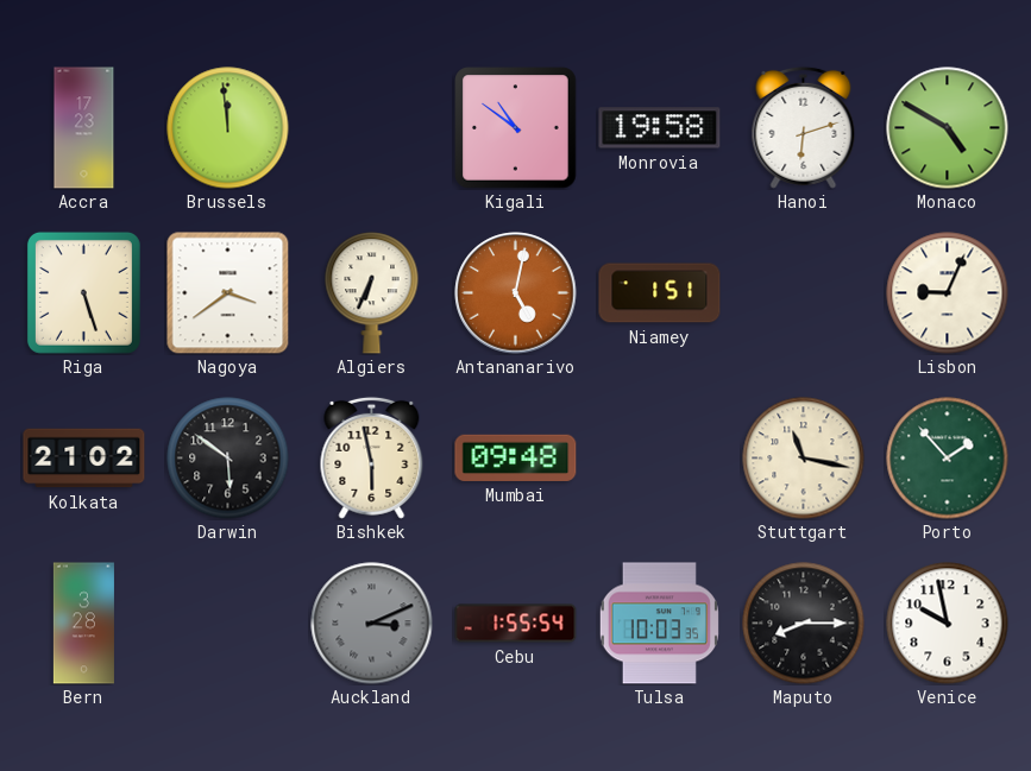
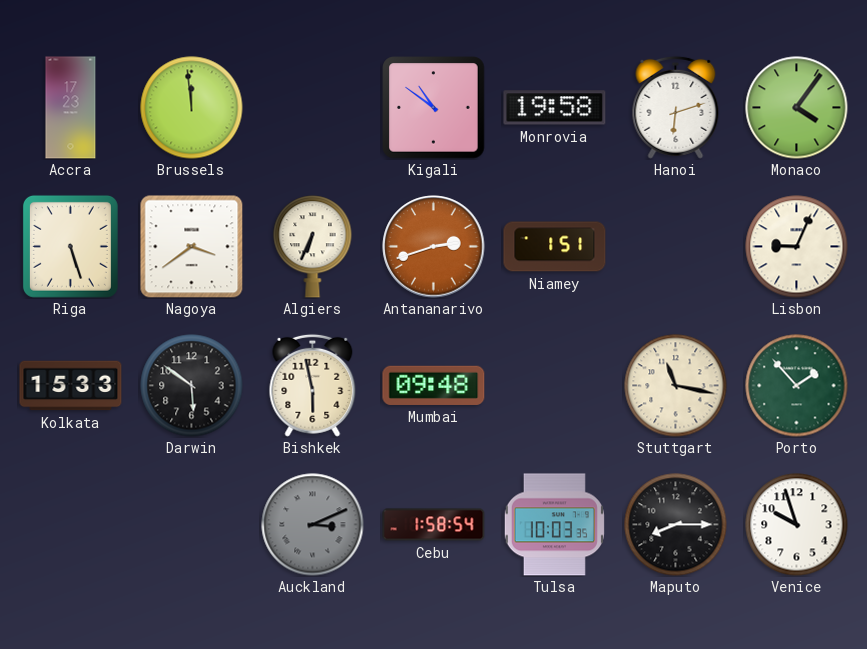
Monaco: 4:50 -> 4:06 (797, 108)
Antananarivo: 5:02 -> 2:42 (434, 247)
Kolkata: 21:02 -> 15:33 (71, 386)
Bern: 3:28 -> none (83, 624)
Cebu: 1:55 -> 1:58 (434, 525)
Venice: 9:58 -> 9:57 (797, 525)
